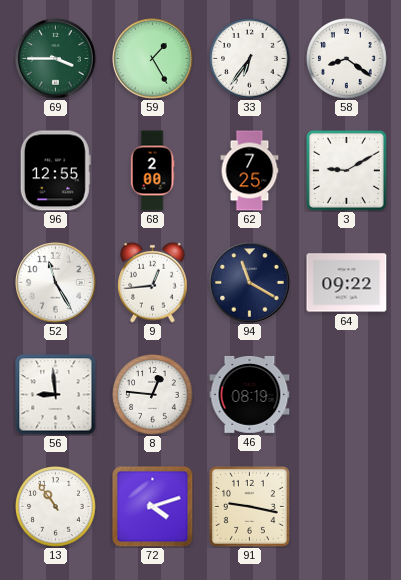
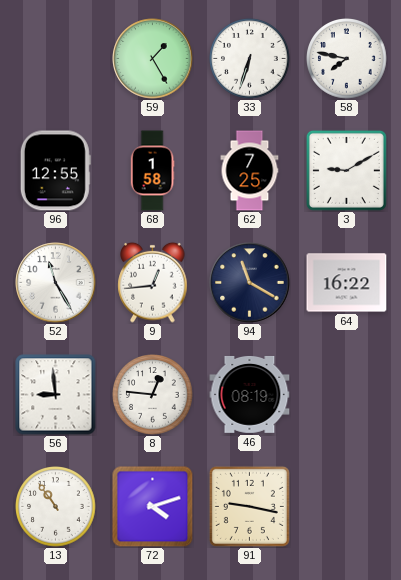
69: 3:45 -> none (56, 59)
33: 6:36 -> 6:33 (250, 59)
58: 8:21 -> 7:47 (347, 59)
68: 2:00 -> 1:58 (152, 171)
64: 09:22 -> 16:22 (347, 283)
